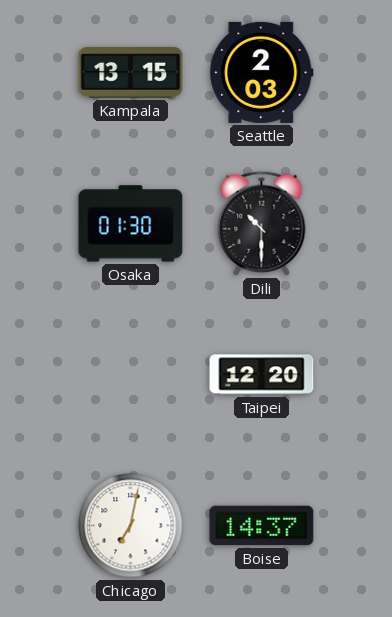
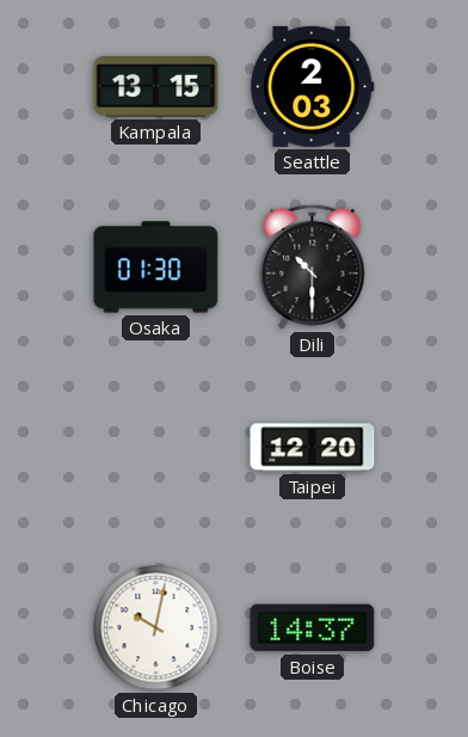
Chicago: 7:02 -> 10:02 (156, 628)
